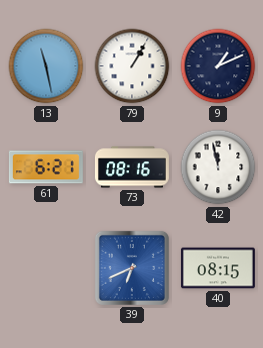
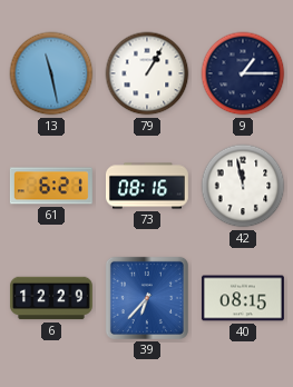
9: 1:11 -> 1:15 (243, 73)
6: none -> 12:29 (51, 298)
39: 6:41 -> 6:37 (147, 298)
